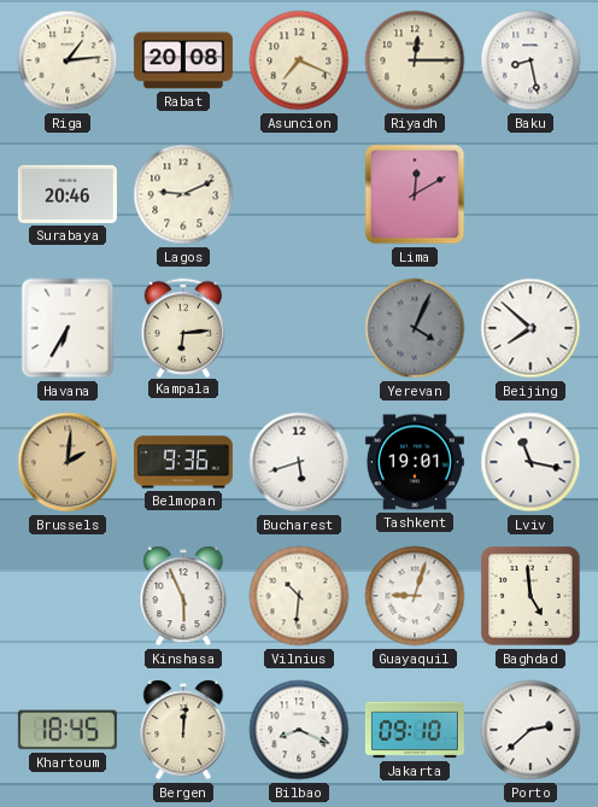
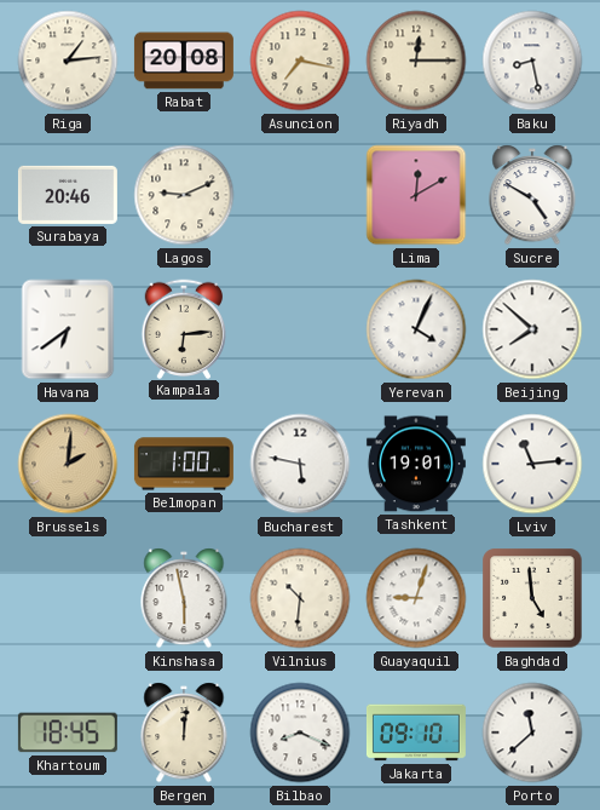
Asuncion: 7:19 -> 7:17 (300, 61)
Sucre: none -> 4:50 (532, 195)
Havana: 6:35 -> 6:39 (68, 329)
Yerevan dial: grey -> white (416, 329)
Belmopan: 9:36 -> 1:00 (184, 464)
Bucharest: 5:42 -> 5:47 (300, 464)
Lviv: 11:17 -> 11:14 (532, 464)
Kinshasa: 5:56 -> 5:58 (184, 598)
Porto: 2:38 -> 11:38 (532, 733)
